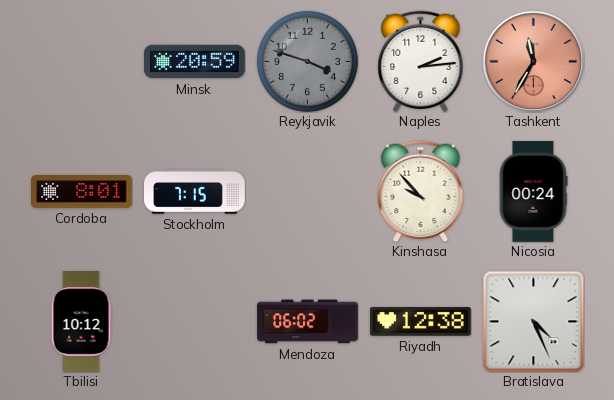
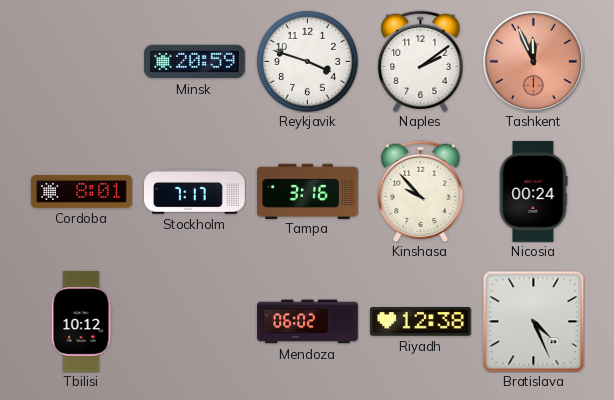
Reykjavik dial: grey -> white (307, 61)
Naples: 2:14 -> 2:09 (421, 61)
Tashkent: 11:35 -> 11:56 (533, 61)
Stockholm: 7:15 -> 7:17 (195, 192)
Tampa: none -> 3:16 (308, 191)
